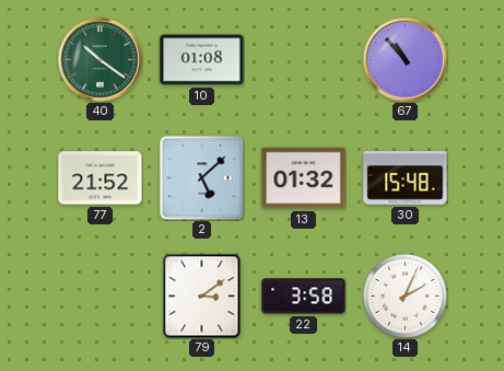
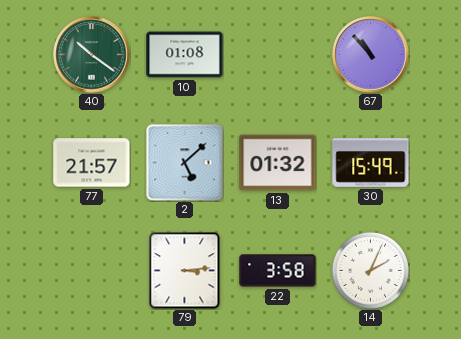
77: 21:52 -> 21:57 (92, 163)
30: 15:48 -> 15:49 (371, 163)
79: 3:09 -> 3:14 (185, 270)
